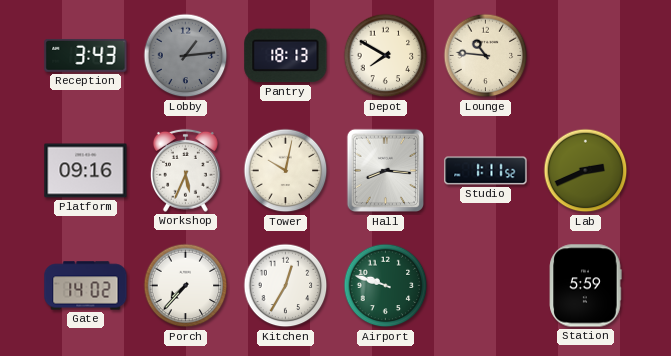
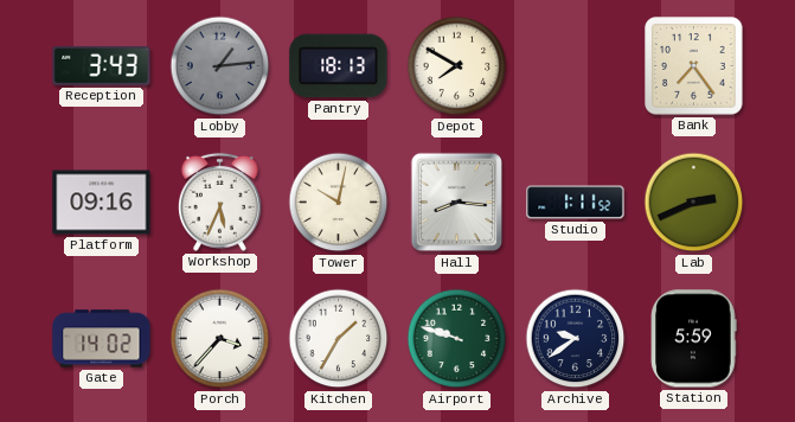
Lounge: 10:46 -> none (486, 56)
Bank: none -> 7:24 (694, 66)
Porch: 7:37 -> 3:37 (220, 339)
Kitchen: 12:35 -> 1:35 (339, 339)
Archive: none -> 9:39 (576, 339)
